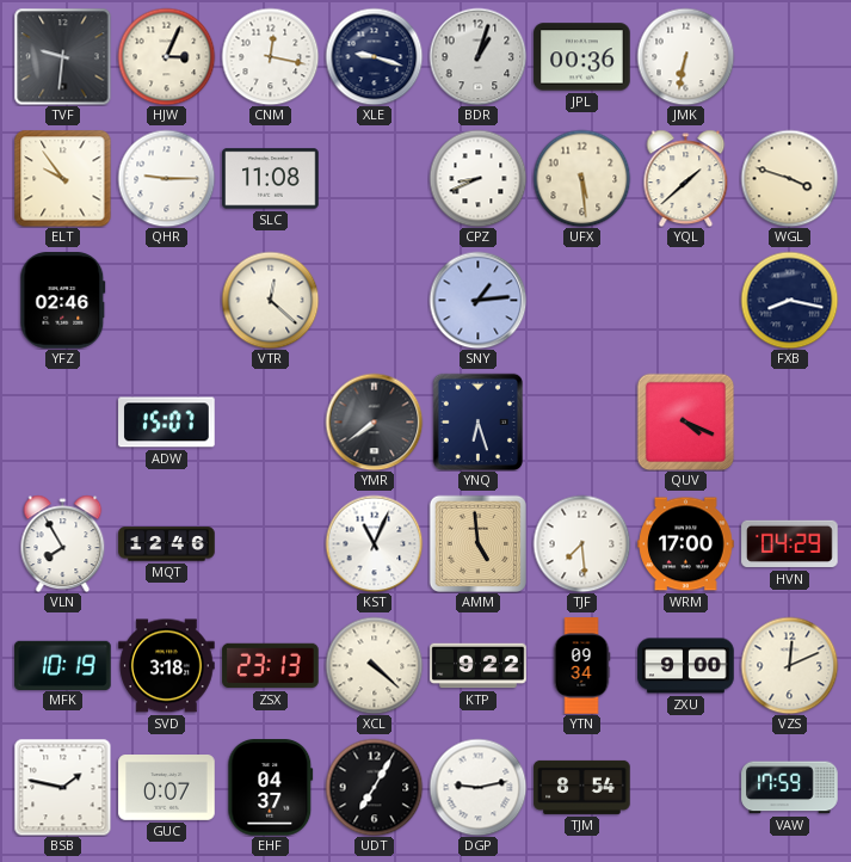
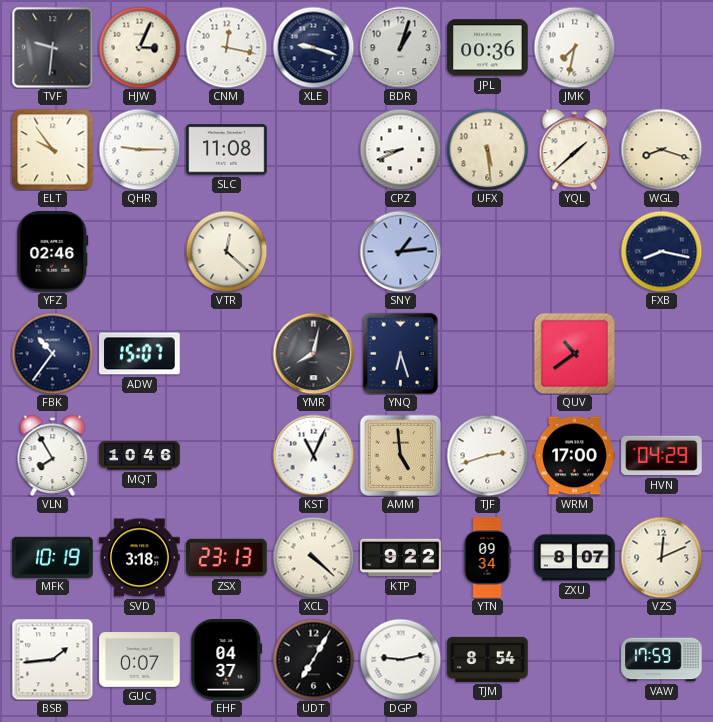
JMK: 6:32 -> 7:32 (574, 47)
WGL: 3:48 -> 8:18 (661, 149)
FBK: none -> 10:36 (52, 353)
YMR: 7:39 -> 8:02 (313, 353)
QUV: 4:19 -> 10:39 (574, 353)
MQT: 12:46 -> 10:46 (140, 456)
TJF: 7:29 -> 2:42 (487, 455)
ZXU: 9:00 -> 8:07 (575, 558)
BSB: 1:47 -> 1:44 (52, 659)
